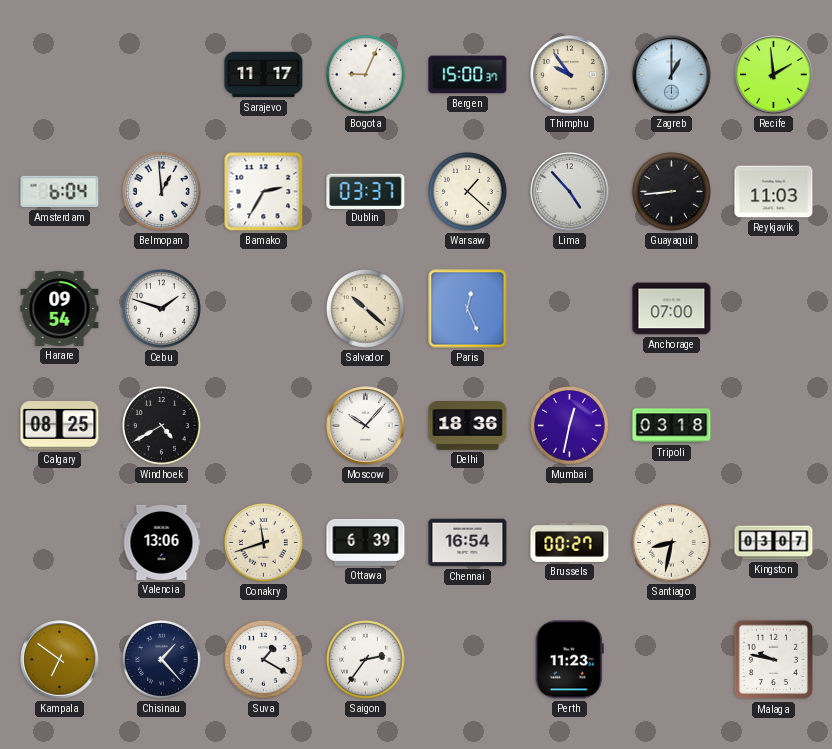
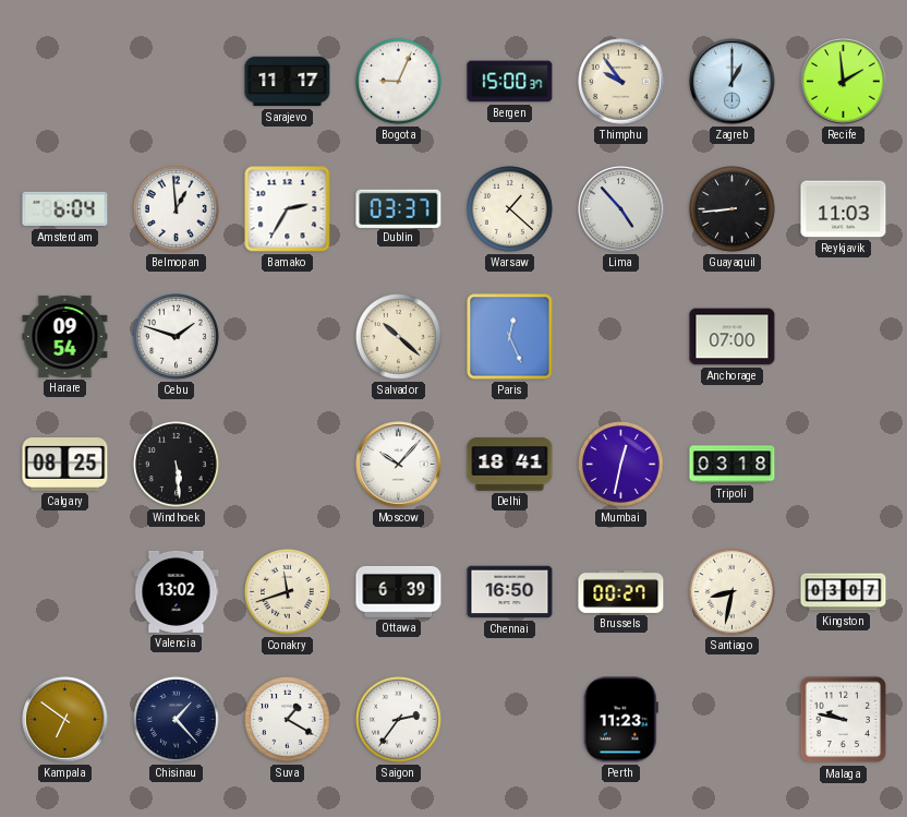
Windhoek: 4:40 -> 5:29 (177, 465)
Delhi: 18:36 -> 18:41 (510, 465)
Valencia: 13:06 -> 13:02 (177, 591)
Chennai: 16:54 -> 16:50 (510, 592)
